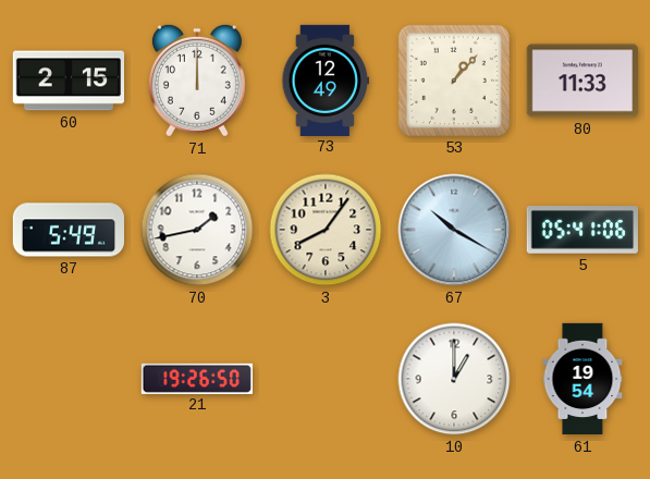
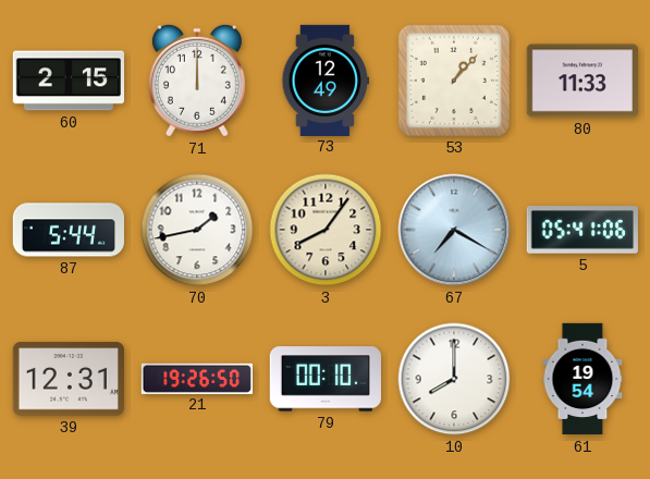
87: 5:49 -> 5:44 (68, 230)
67: 10:20 -> 7:20 (454, 230)
39: none -> 12:31 (69, 379)
79: none -> 00:10 (326, 379)
10: 1:00 -> 8:00 (454, 379)
